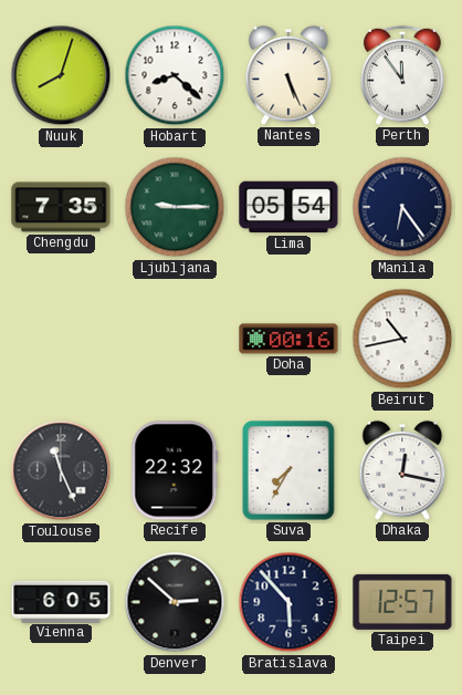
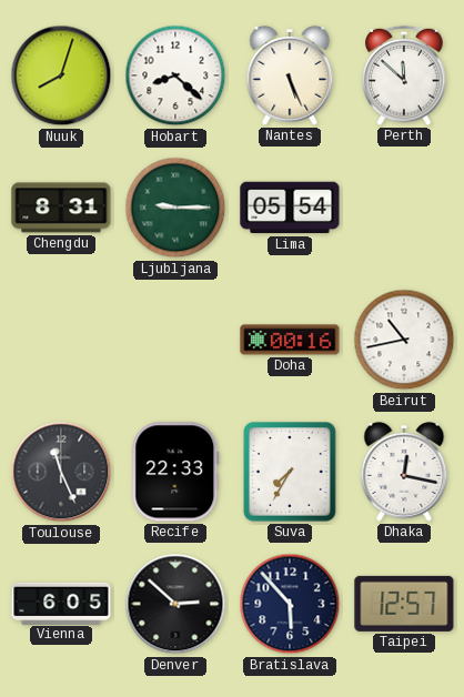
Perth: 11:54 -> 11:52 (404, 75)
Chengdu: 7:35 -> 8:31 (61, 208)
Manila: 6:24 -> none (402, 207)
Recife: 22:32 -> 22:33 (175, 472)
